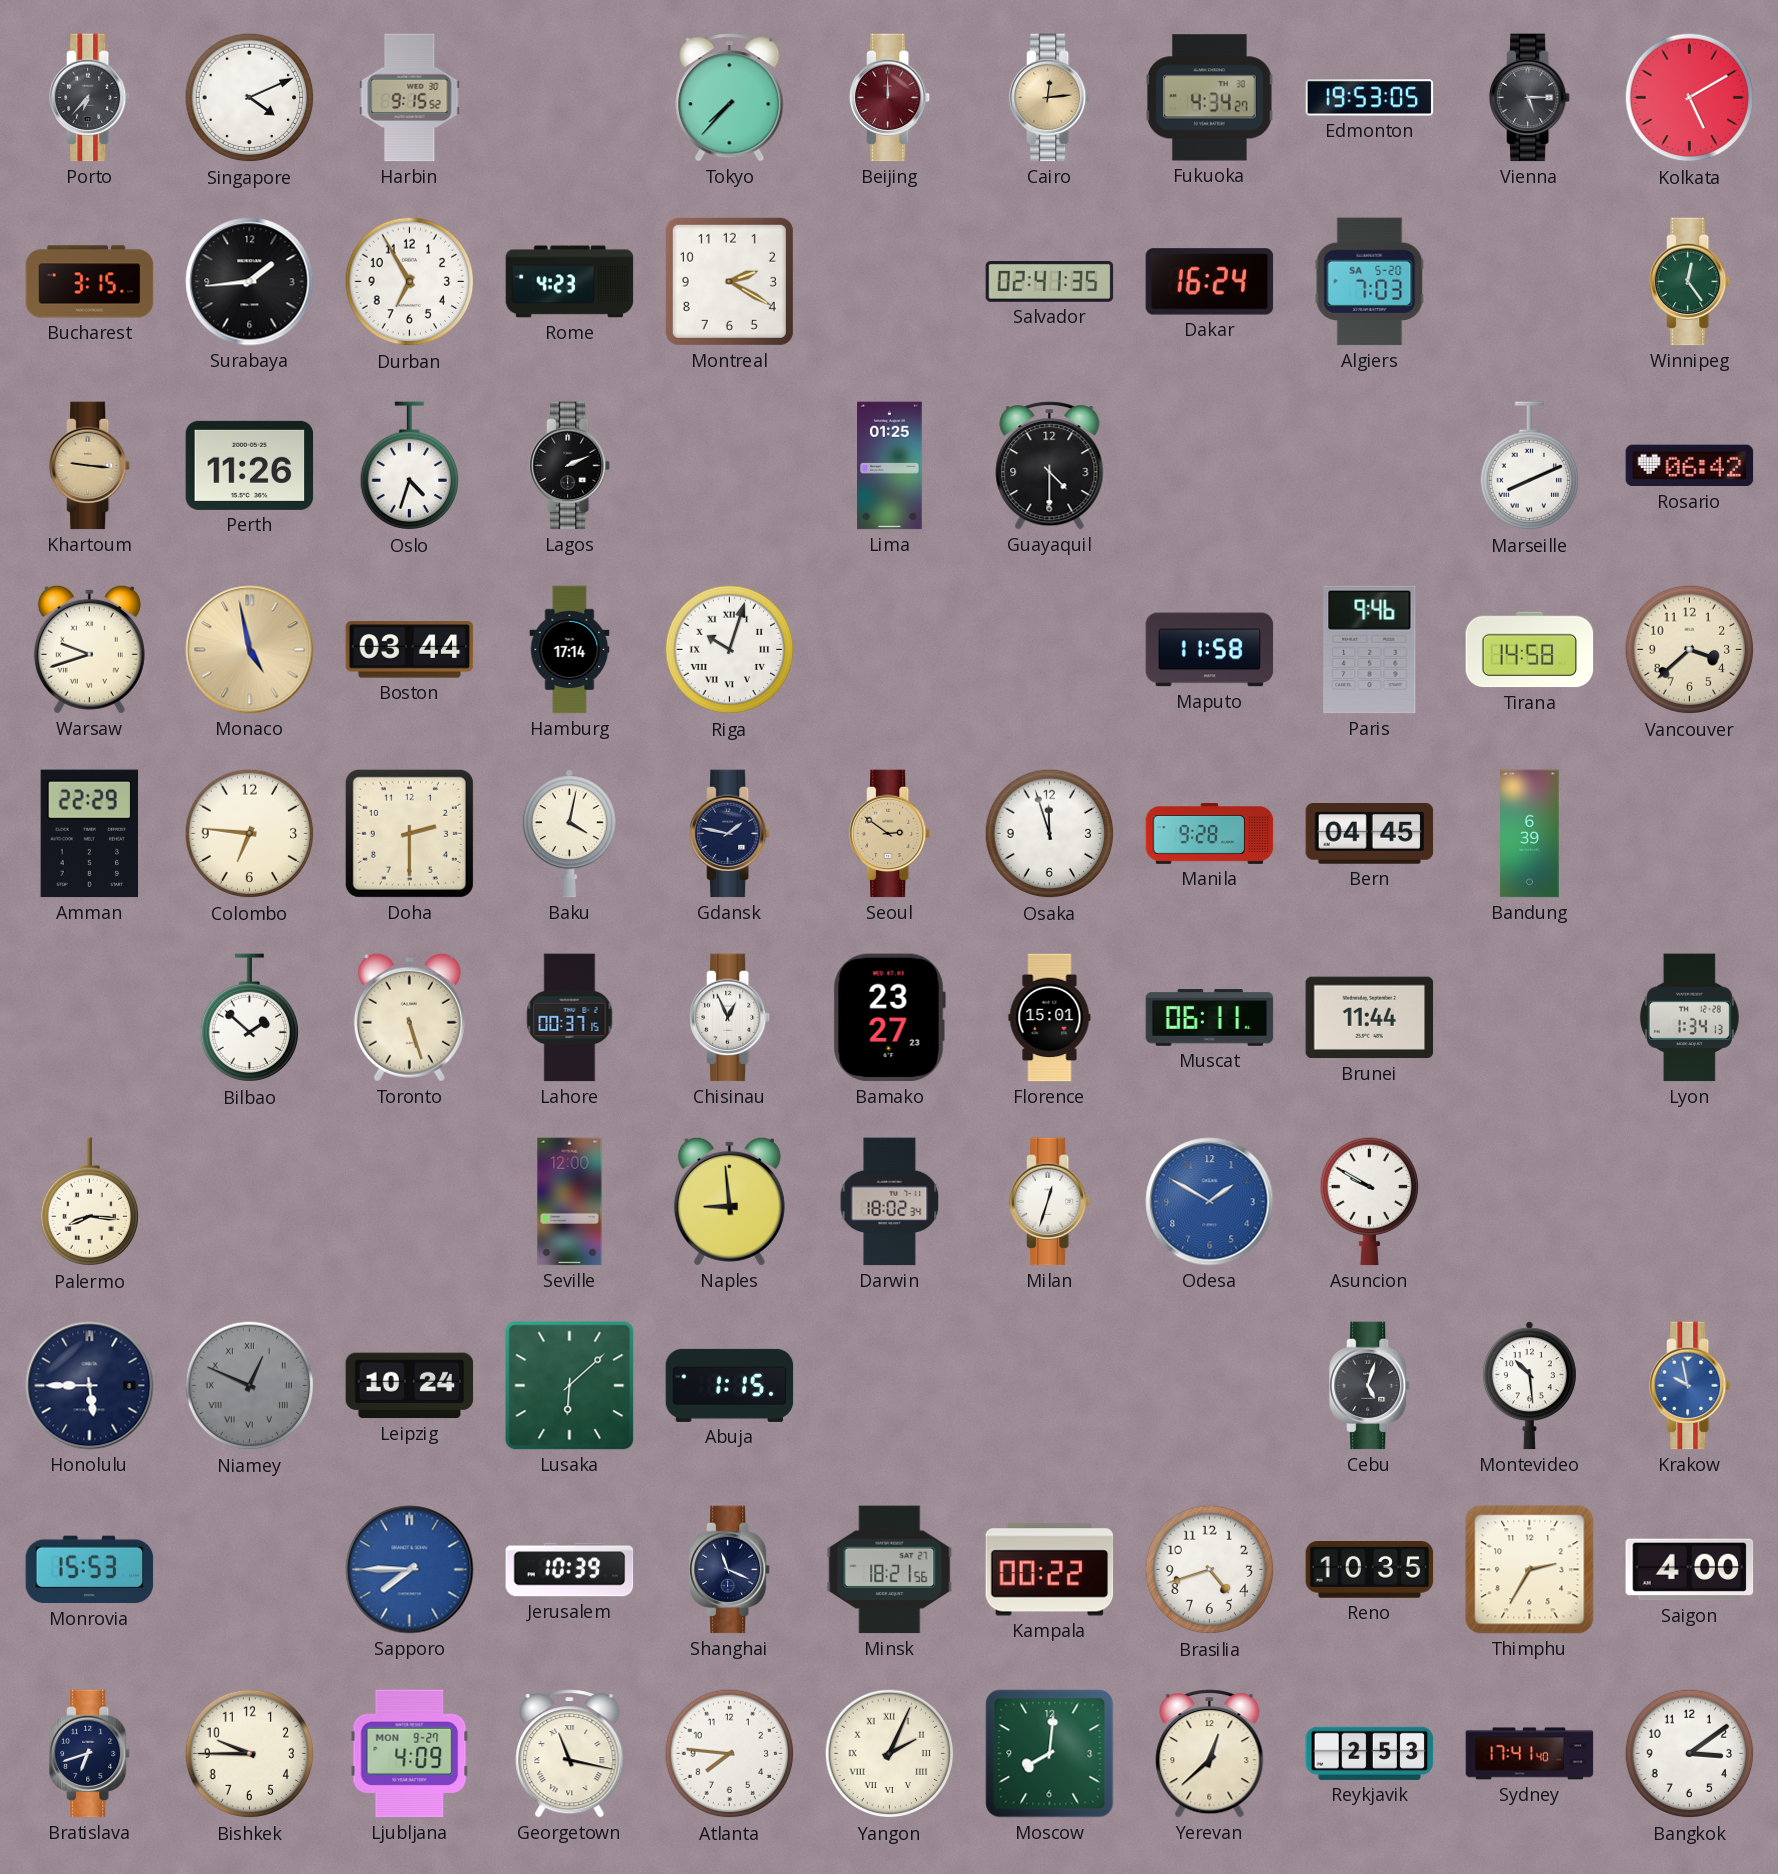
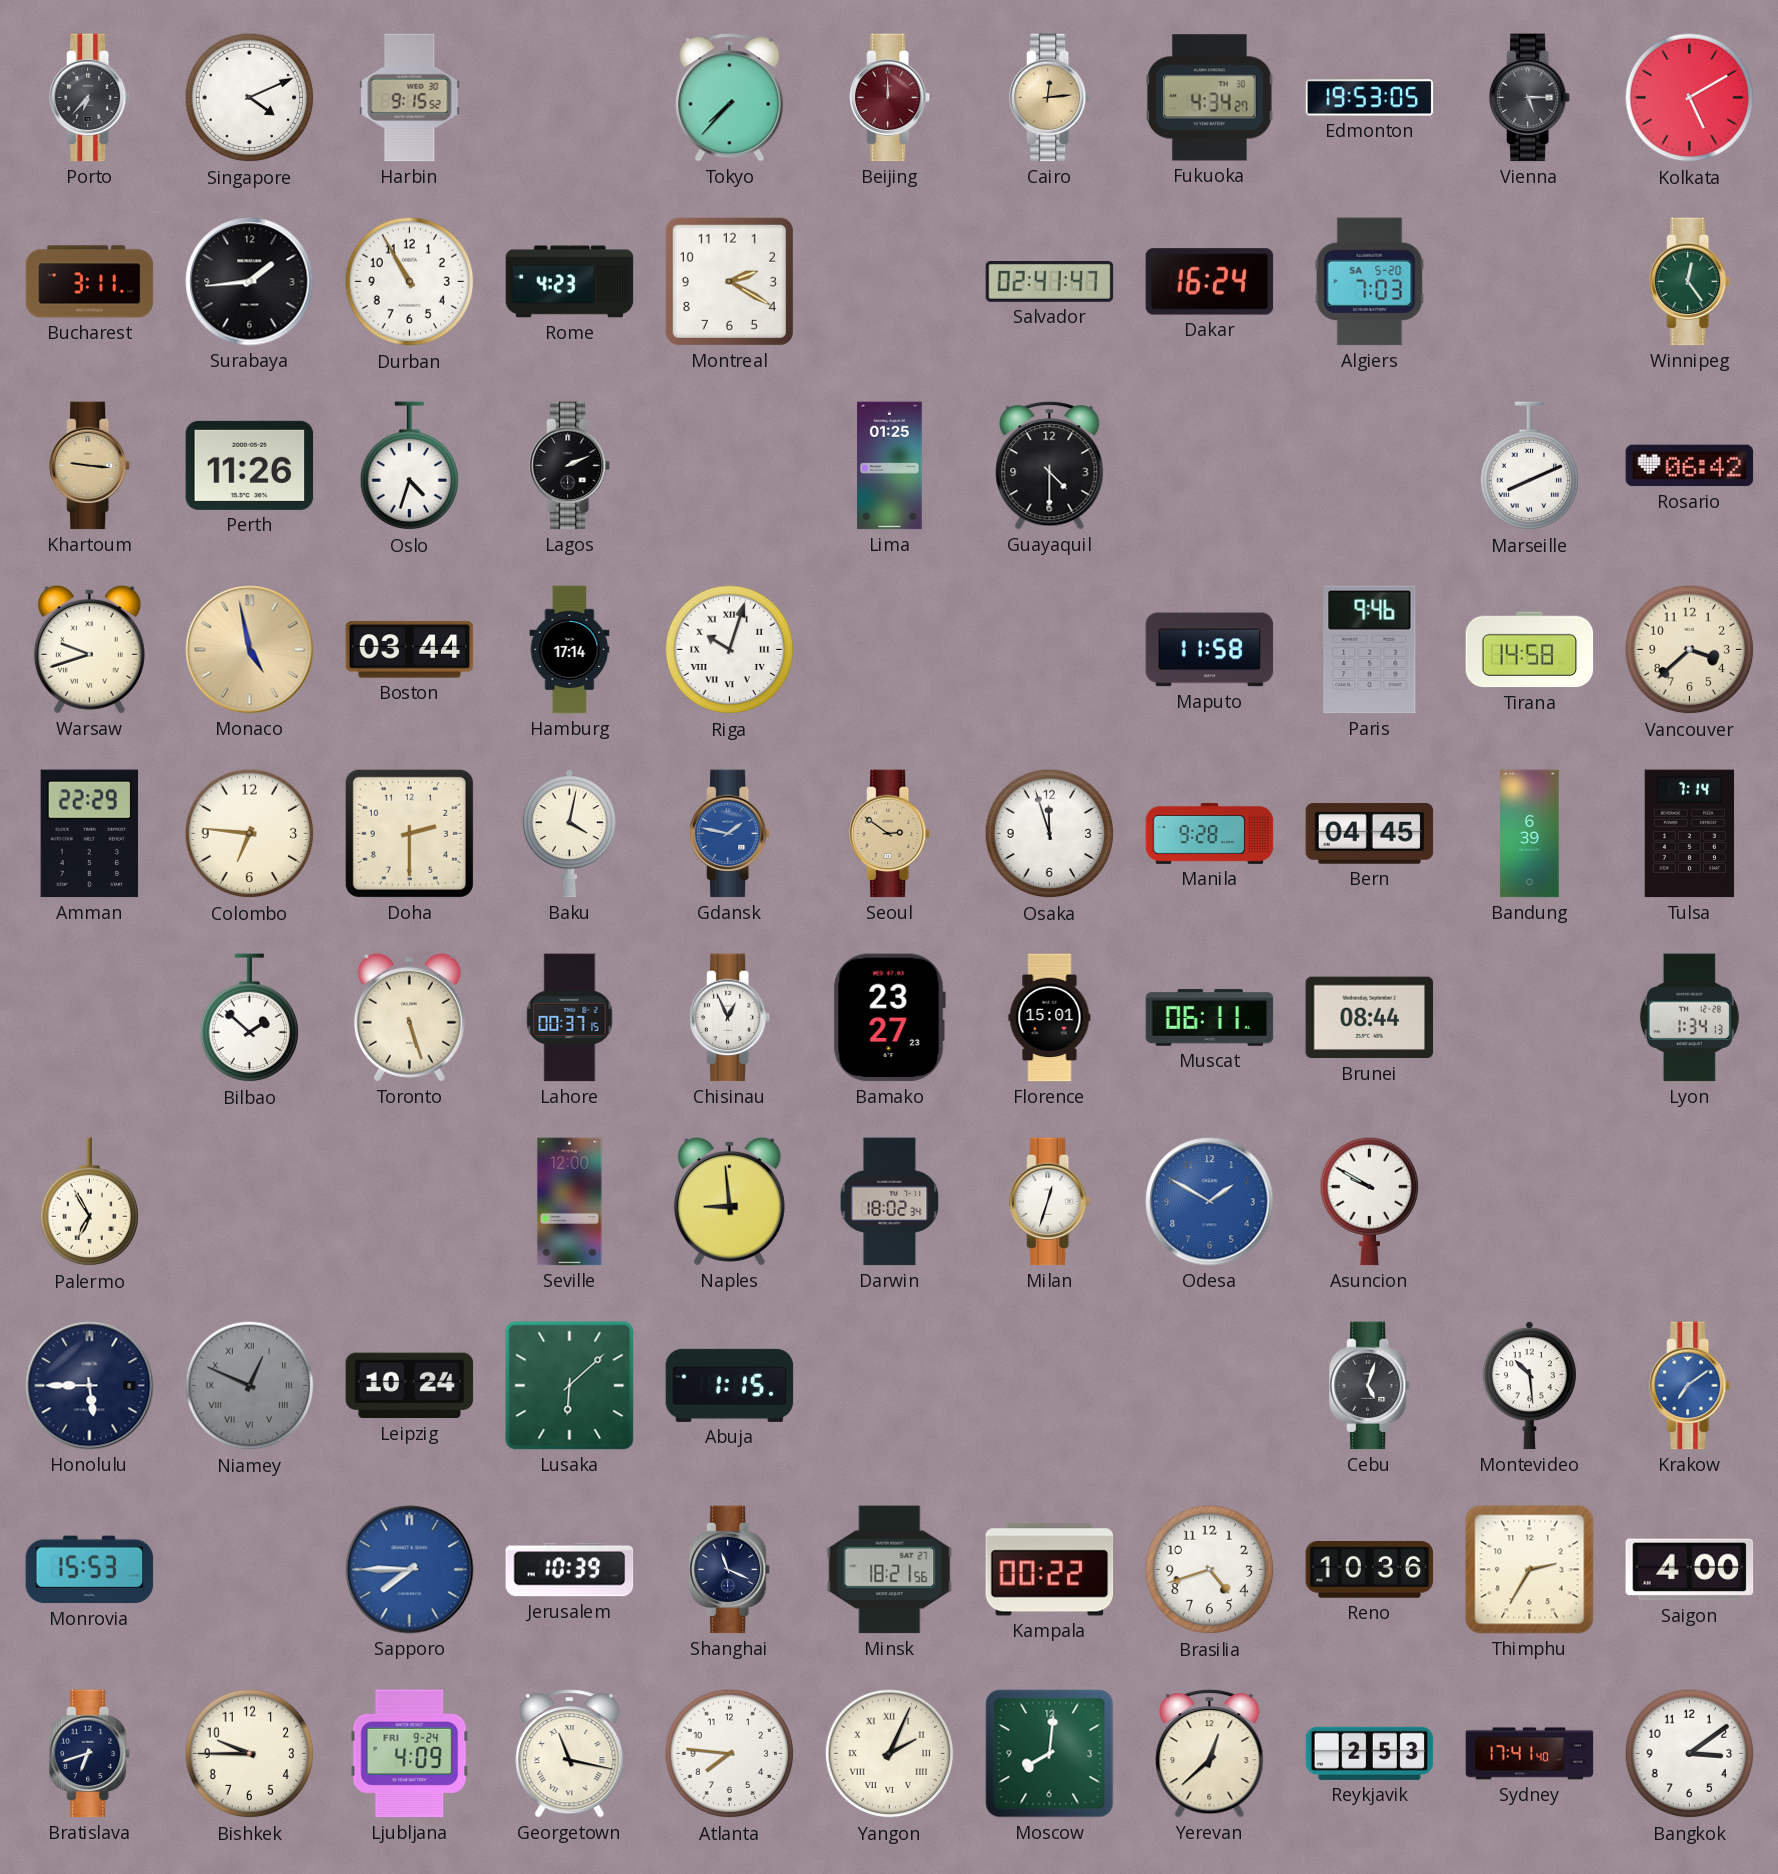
Bucharest: 3:15 -> 3:11 (90, 282)
Durban: 6:55 -> 10:55 (410, 282)
Salvador: 02:41:35 -> 02:41:47 (1050, 282)
Gdansk dial: navy -> blue (731, 834)
Tulsa: none -> 7:14 (1690, 834)
Brunei: 11:44 -> 08:44 (1370, 1018)
Palermo: 8:16 -> 6:55 (90, 1202)
Krakow: 9:58 -> 7:09 (1691, 1386)
Reno: 10:35 -> 10:36 (1370, 1570)
Ljubljana date: MON 9-27 -> FRI 9-24 (410, 1754)
